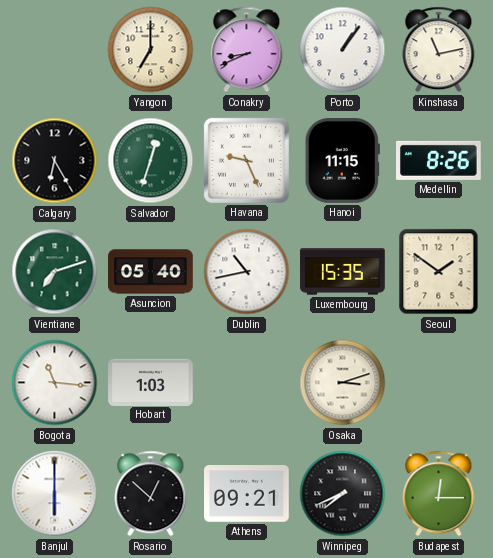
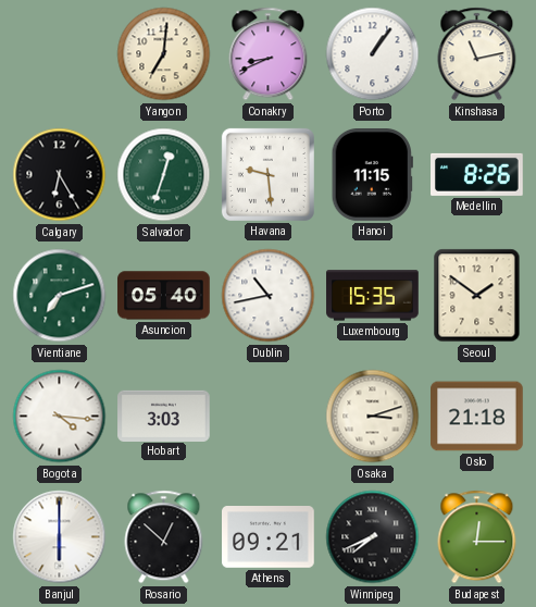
Yangon: 7:00 -> 7:01 (164, 54)
Havana: 9:26 -> 9:29 (267, 174)
Bogota: 11:16 -> 4:16 (60, 417)
Hobart: 1:03 -> 3:03 (164, 416)
Oslo: none -> 21:18 (477, 417)
